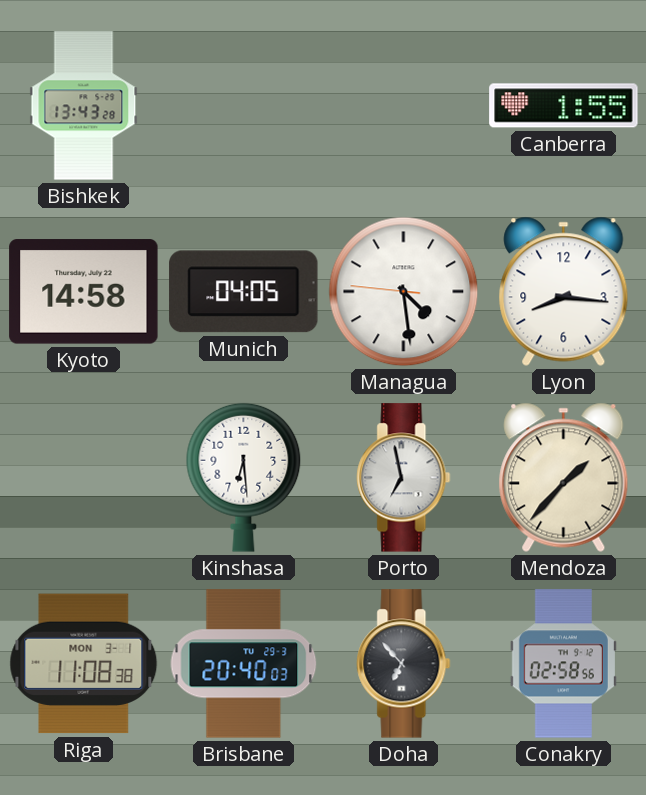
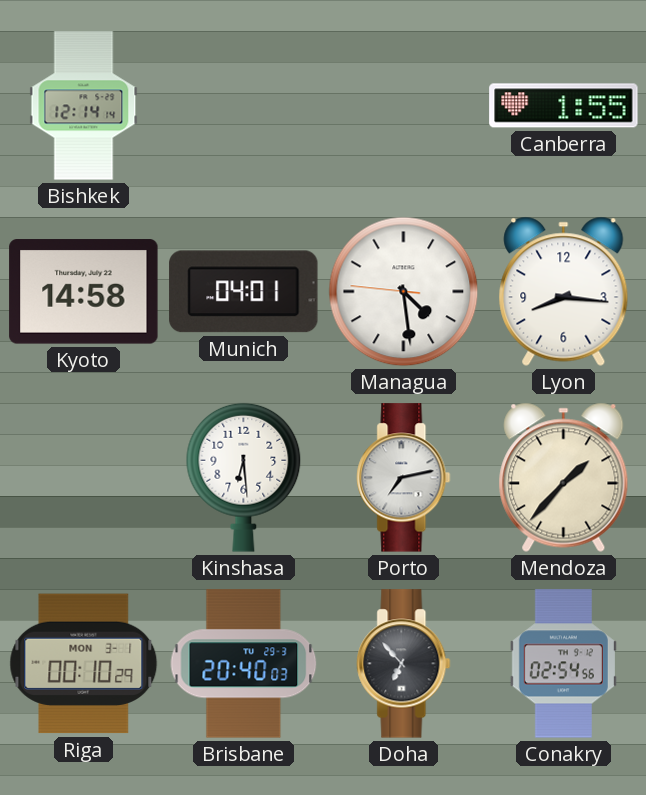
Bishkek: 13:43 -> 12:14 (84, 106)
Munich: 04:05 -> 04:01 (244, 292)
Porto: 6:58 -> 7:13 (404, 478)
Riga: 11:08 -> 00:10 (84, 664)
Conakry: 02:58 -> 02:54 (563, 664)
